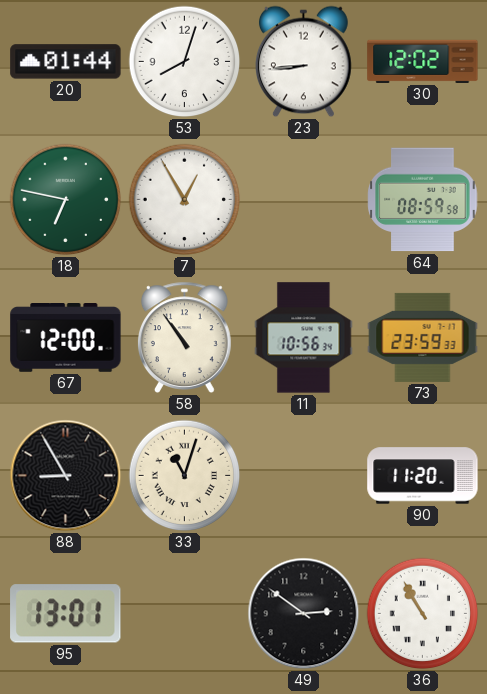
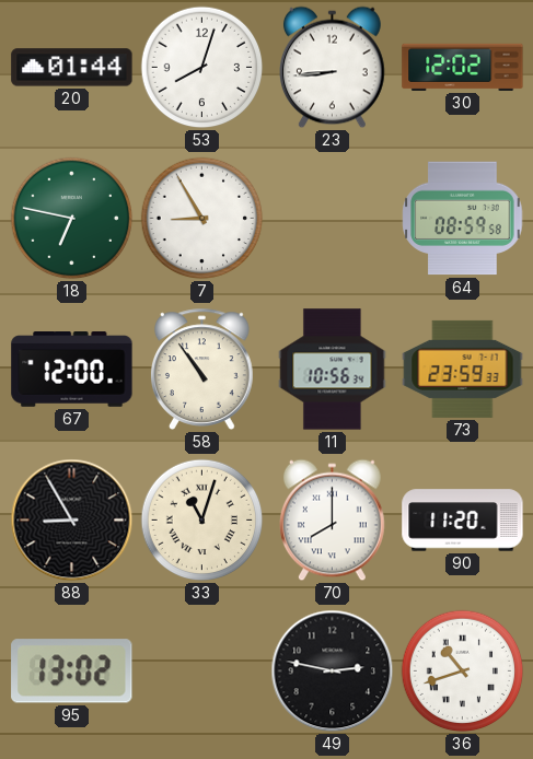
7: 12:55 -> 8:55 (202, 219)
70: none -> 8:00 (333, 521)
95: 13:01 -> 13:02 (72, 672)
49: 2:51 -> 2:47 (333, 672)
36: 10:55 -> 10:42 (463, 672)
